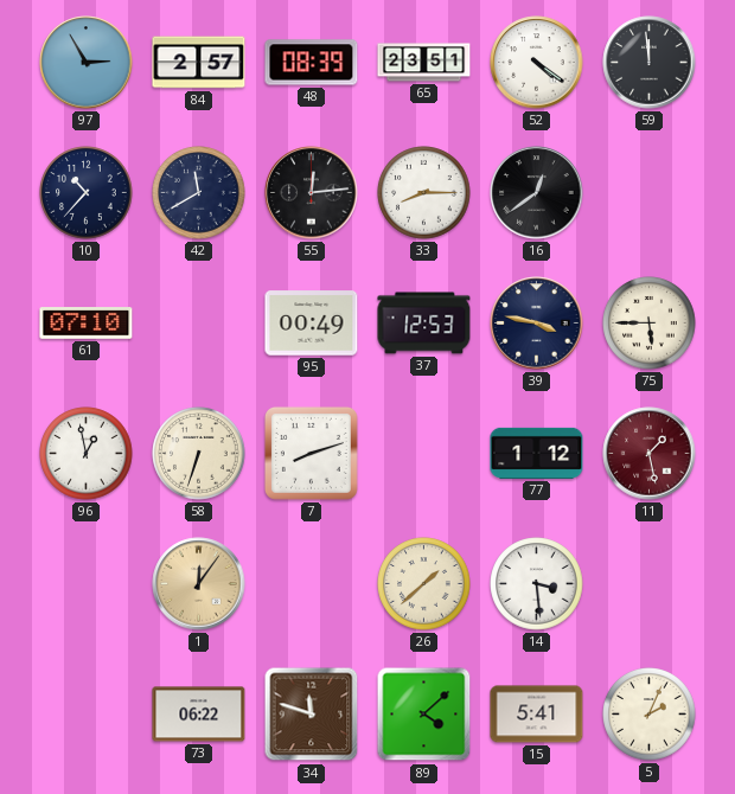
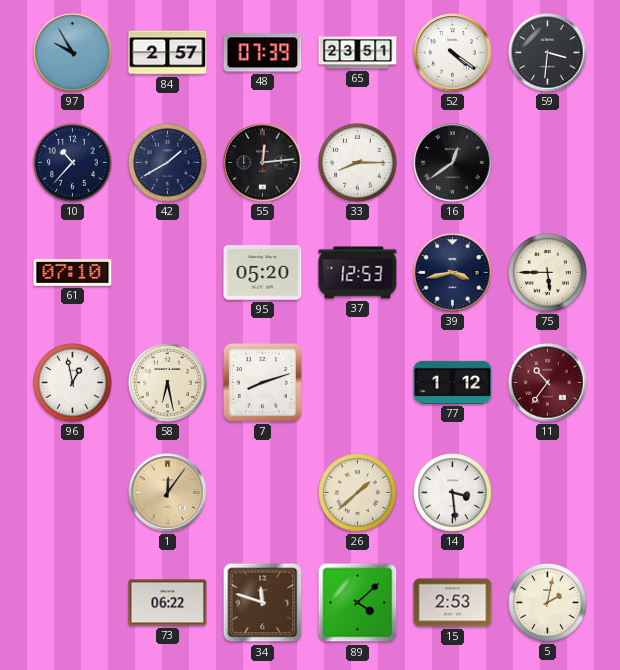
97: 2:55 -> 9:55 (73, 53)
48: 08:39 -> 07:39 (263, 53)
59: 11:59 -> 3:31 (548, 53)
42: 11:40 -> 1:40 (168, 163)
95: 00:49 -> 05:20 (263, 273)
39: 3:47 -> 3:43 (453, 273)
58: 6:33 -> 6:28 (168, 383)
11: 1:28 -> 10:36 (548, 383)
15: 5:41 -> 2:53 (453, 603)
5: 2:04 -> 2:02 (548, 603)
